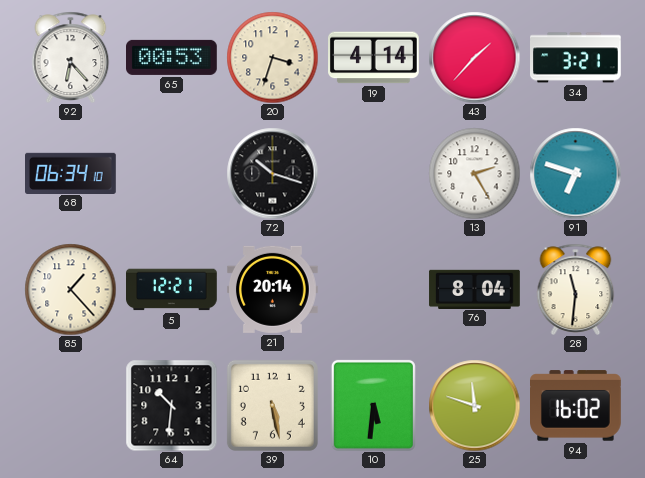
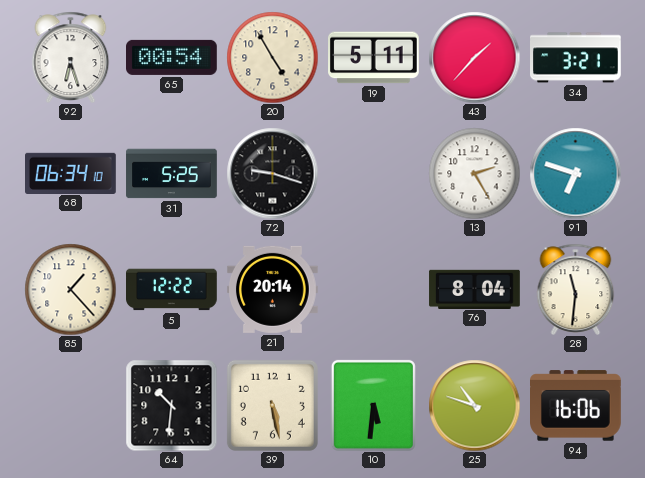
92: 6:23 -> 6:27 (71, 57)
65: 00:53 -> 00:54 (172, 57)
20: 3:33 -> 4:55 (272, 57)
19: 4:14 -> 5:11 (374, 58)
31: none -> 5:25 (172, 174)
72: 10:18 -> 9:18 (272, 173)
5: 12:21 -> 12:22 (172, 290)
25: 11:48 -> 10:48 (474, 405)
94: 16:02 -> 16:06 (576, 406)
